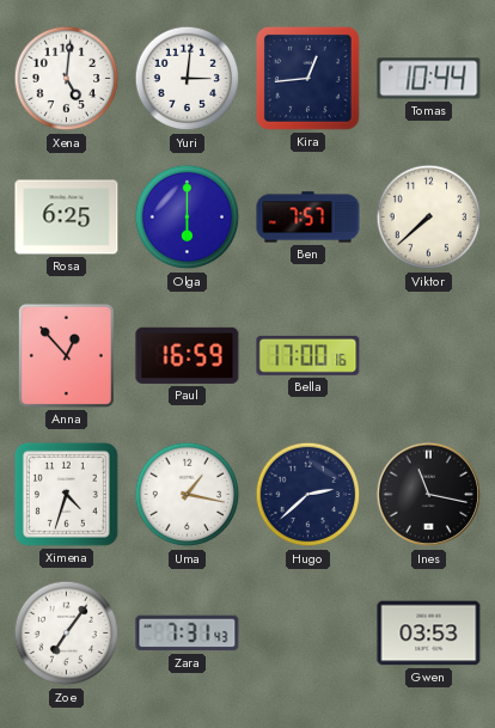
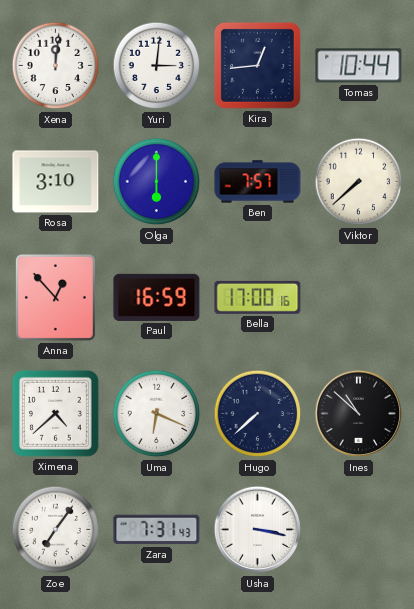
Xena: 5:01 -> 12:01 (56, 66)
Rosa: 6:25 -> 3:10 (56, 182)
Ximena: 4:33 -> 4:38 (55, 413)
Uma: 1:17 -> 6:19 (157, 414)
Hugo: 2:38 -> 7:38 (258, 414)
Ines: 11:17 -> 10:52 (359, 414)
Usha: none -> 3:17 (258, 530)
Gwen: 03:53 -> none (429, 634)
